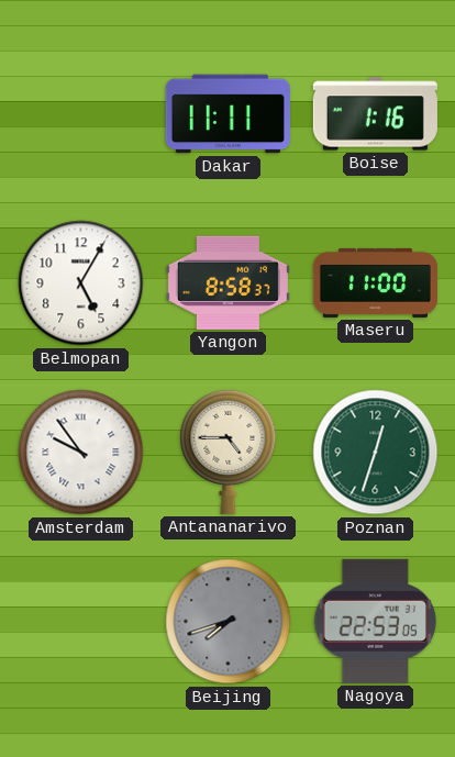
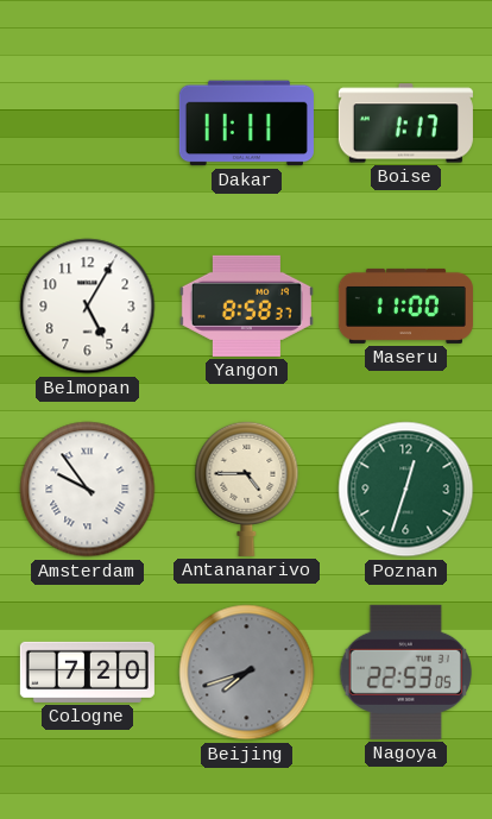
Boise: 1:16 -> 1:17 (405, 124)
Cologne: none -> 7:20 (87, 672)
